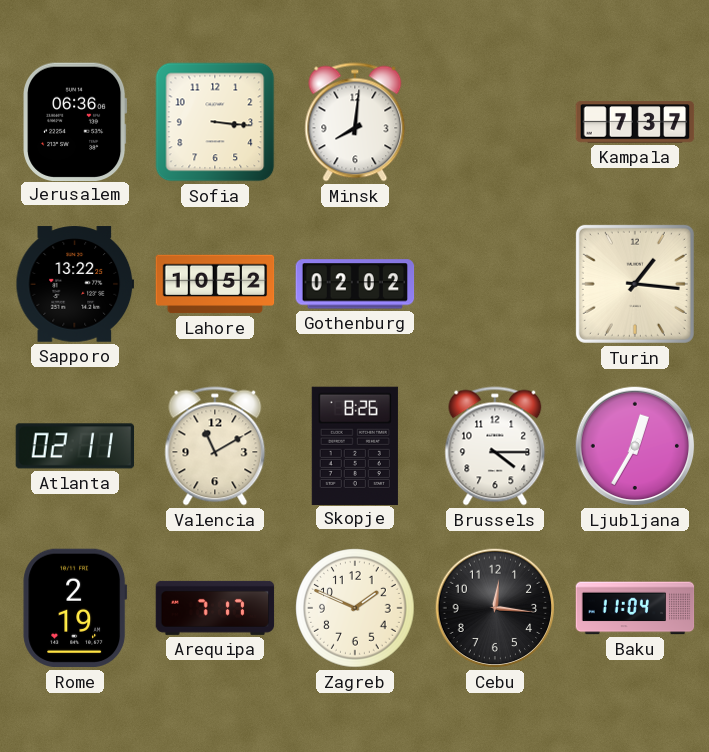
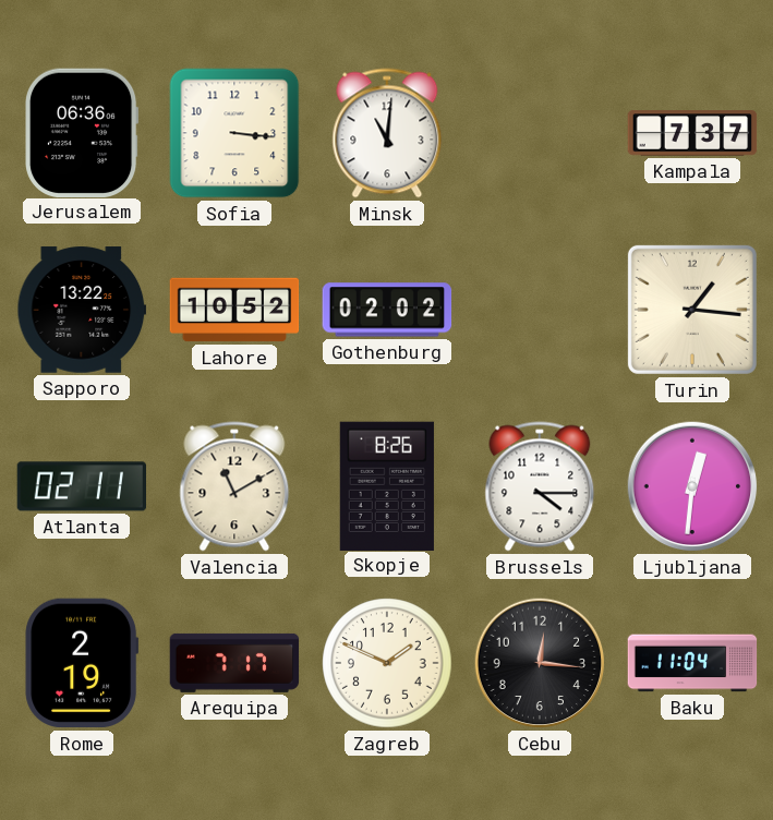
Minsk: 8:01 -> 11:01 (387, 133)
Ljubljana: 12:35 -> 12:31 (692, 486)
